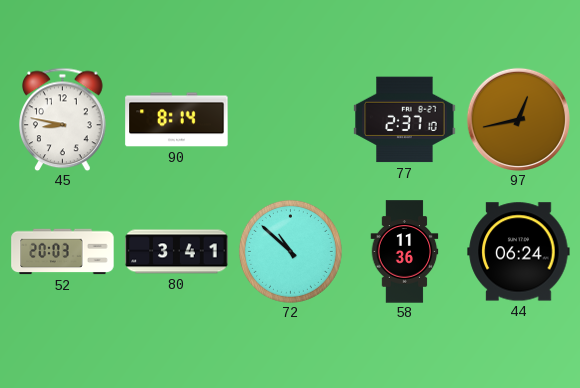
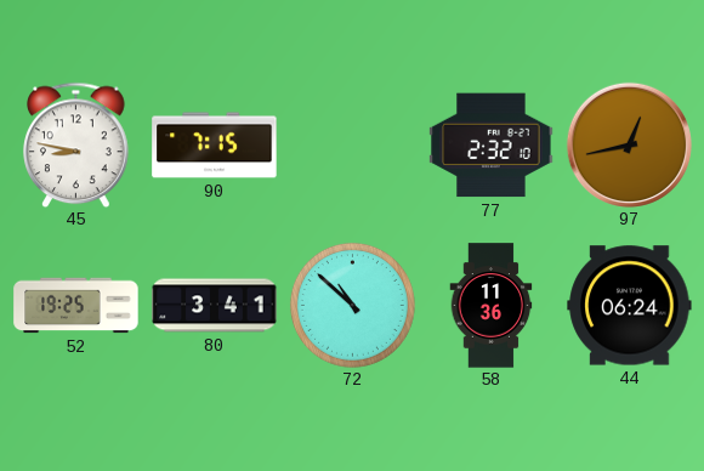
90: 8:14 -> 7:15 (215, 146)
77: 2:37 -> 2:32 (492, 146)
52: 20:03 -> 19:25 (76, 306)
